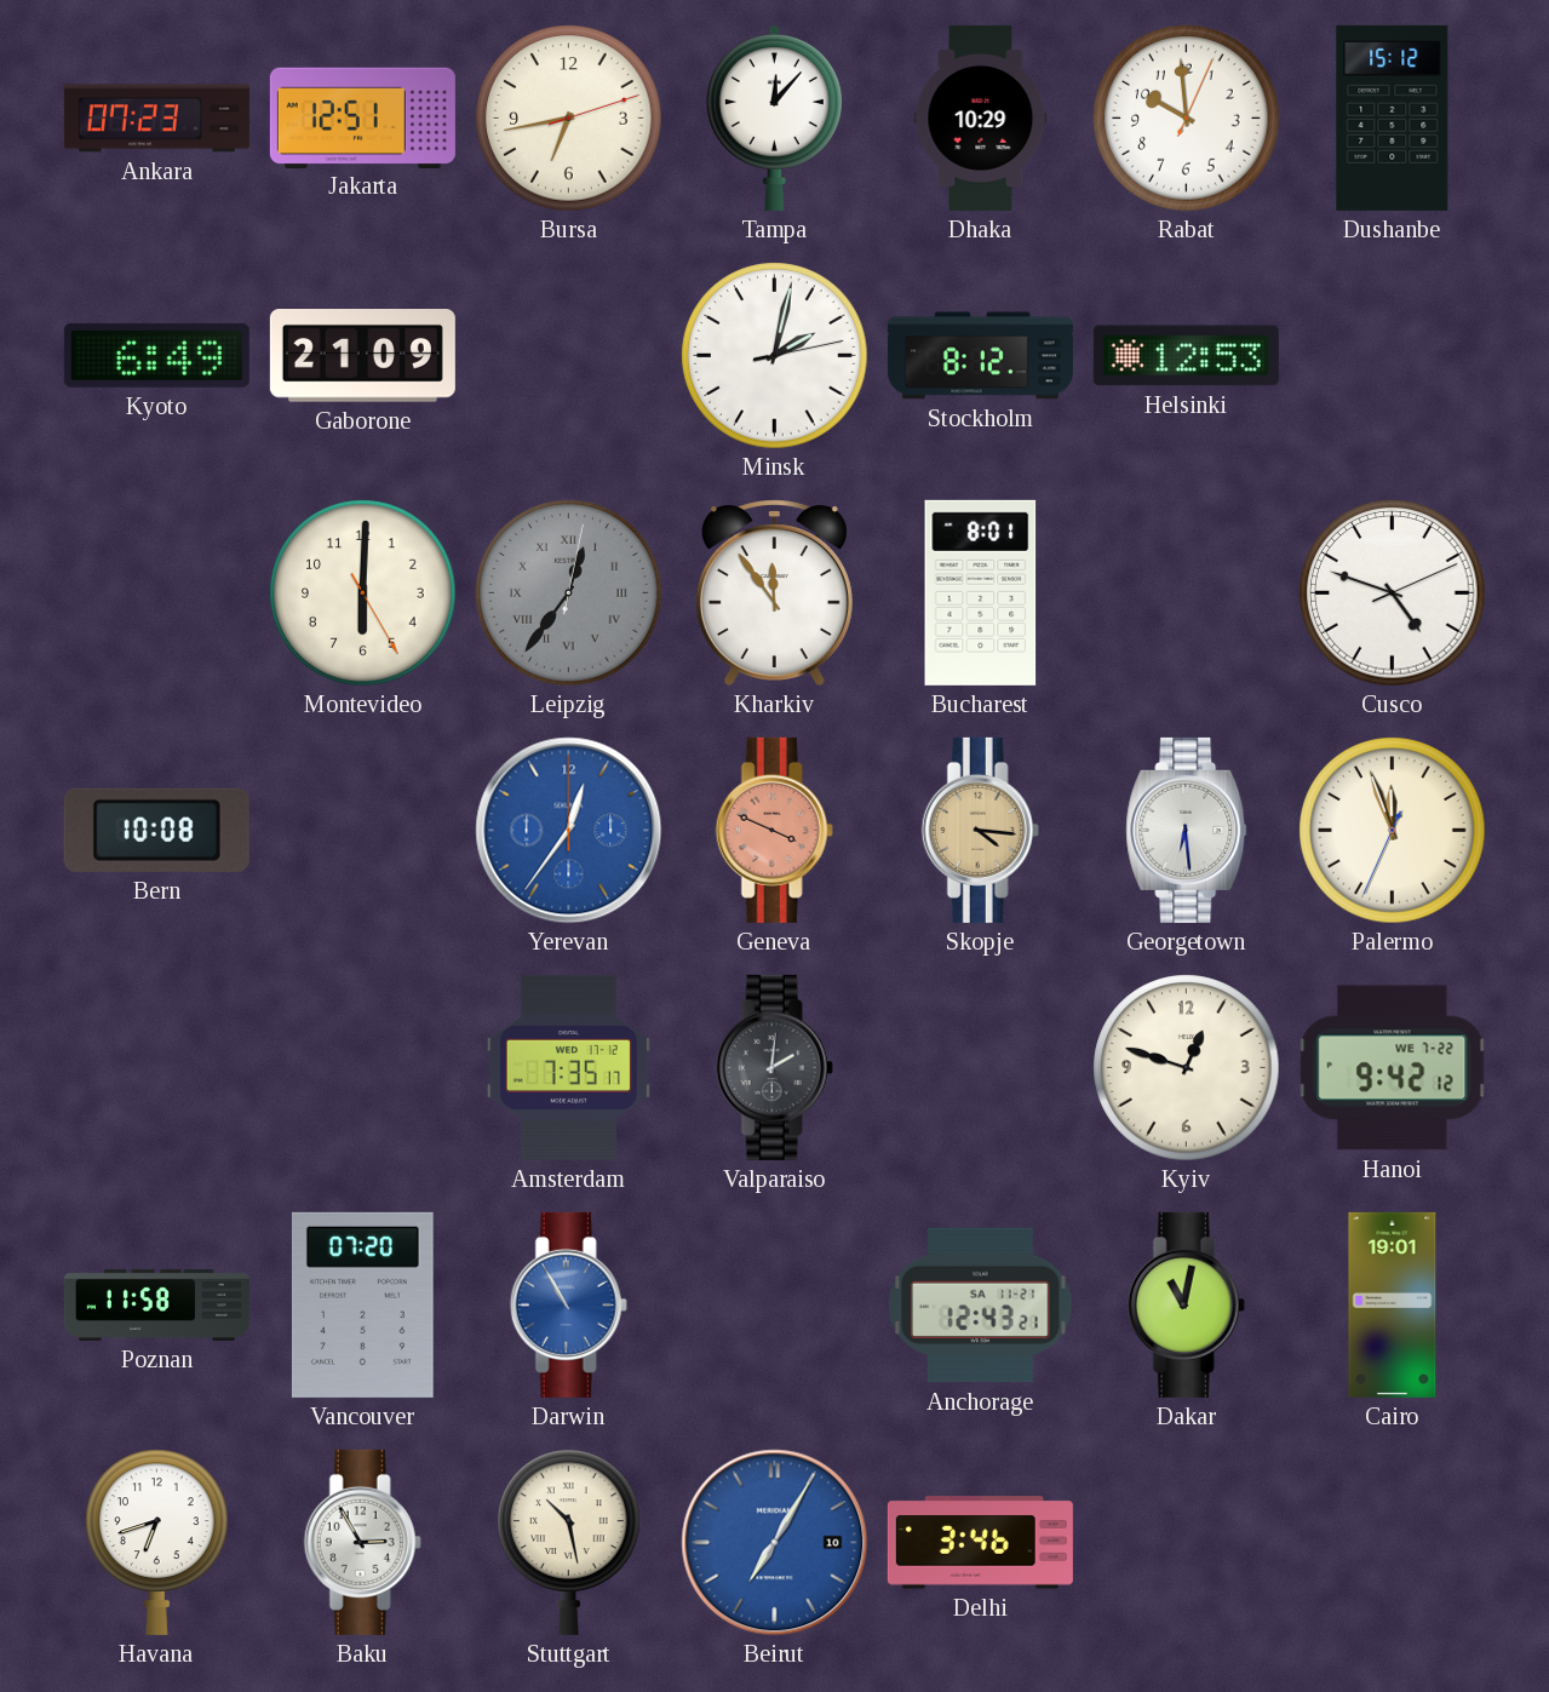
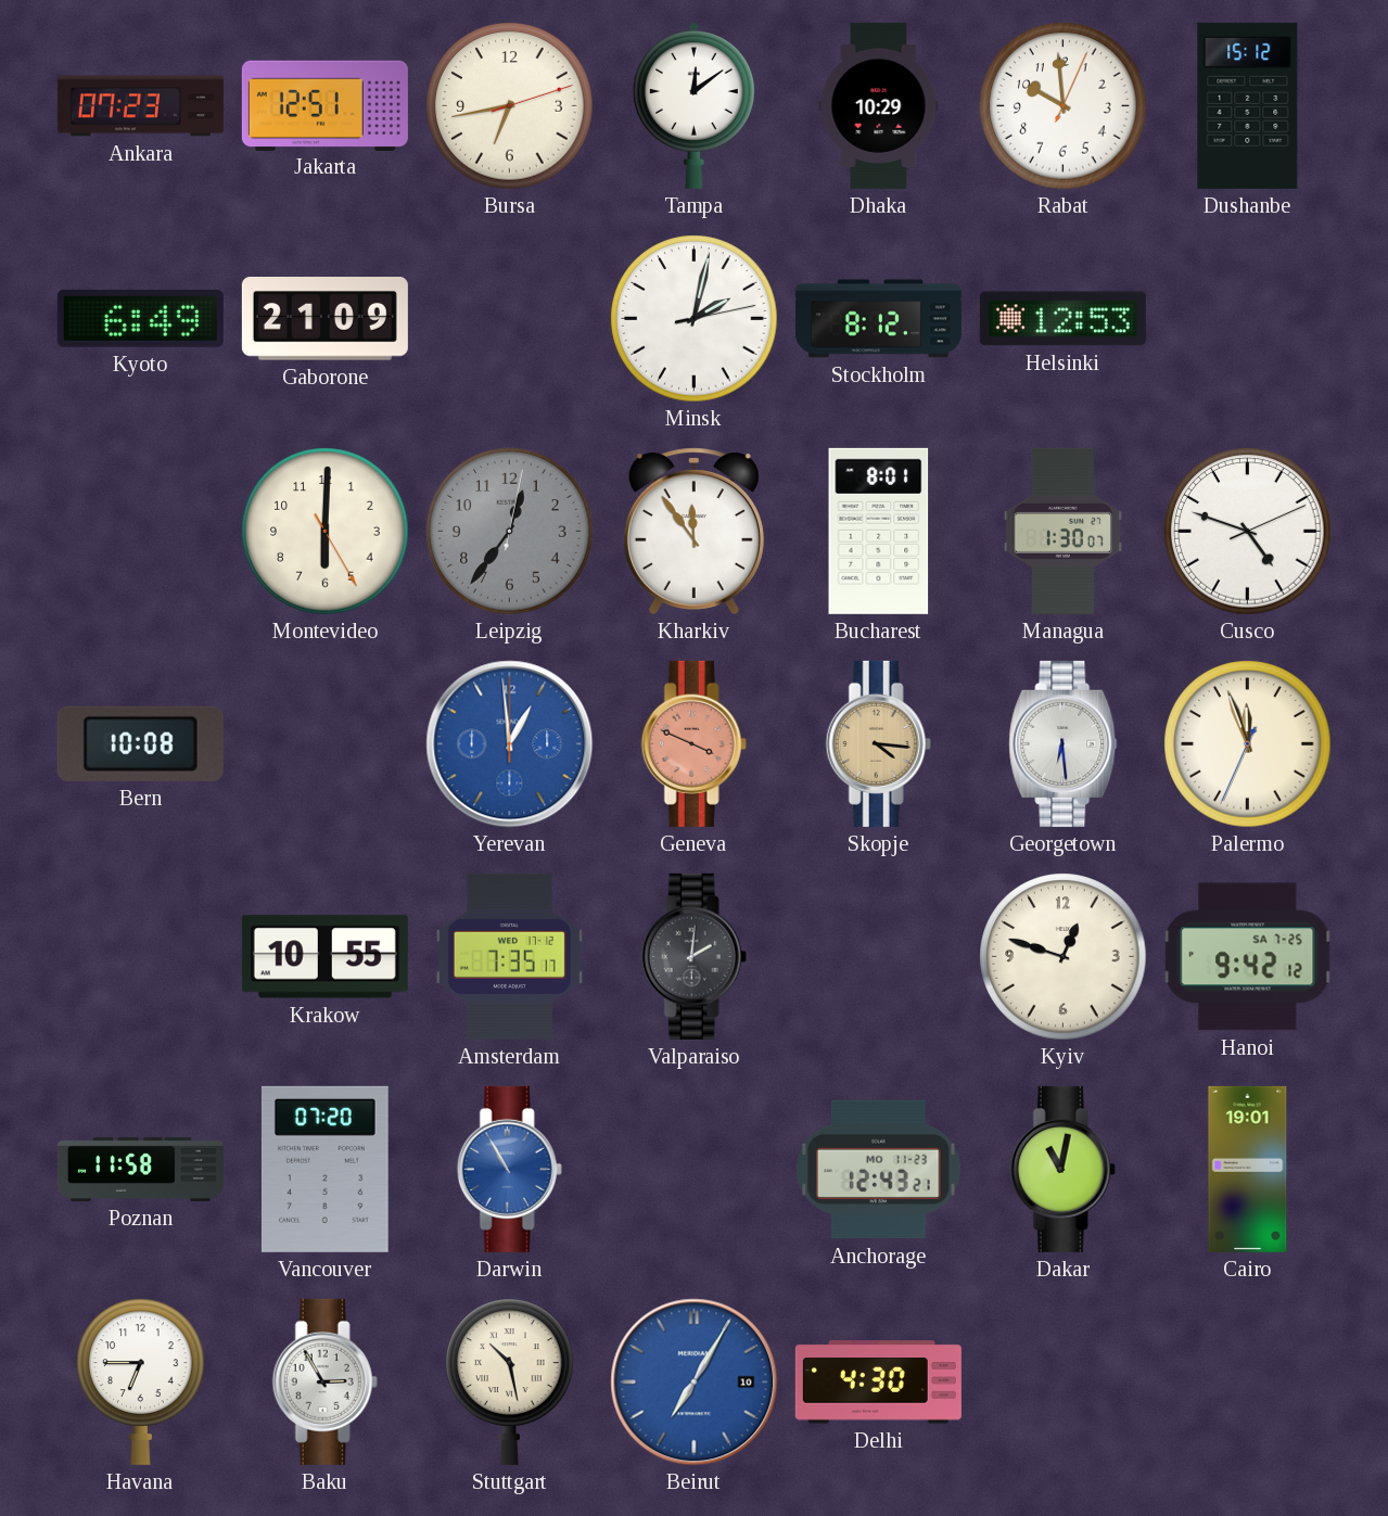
Tampa: 12:07 -> 12:09 (693, 105)
Leipzig numerals: Roman -> Arabic (510, 532)
Managua: none -> 1:30 (1064, 531)
Yerevan: 12:36 -> 12:59 (510, 744)
Krakow: none -> 10:55 (324, 957)
Hanoi date: WE 7-22 -> SA 7-25 (1248, 957)
Anchorage date: SA 11-21 -> MO 11-23 (879, 1170)
Havana: 6:42 -> 6:45 (141, 1381)
Delhi: 3:46 -> 4:30 (878, 1383)
